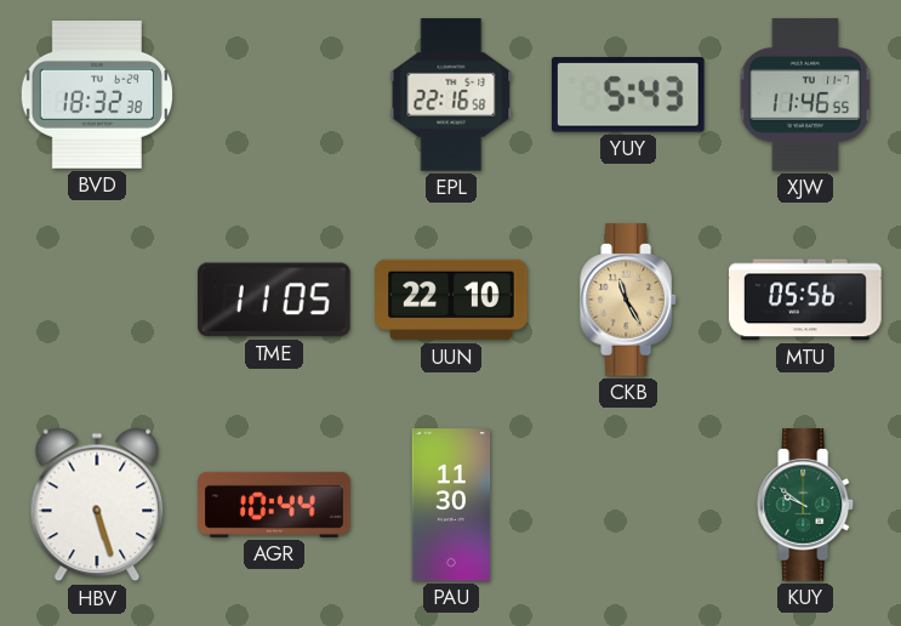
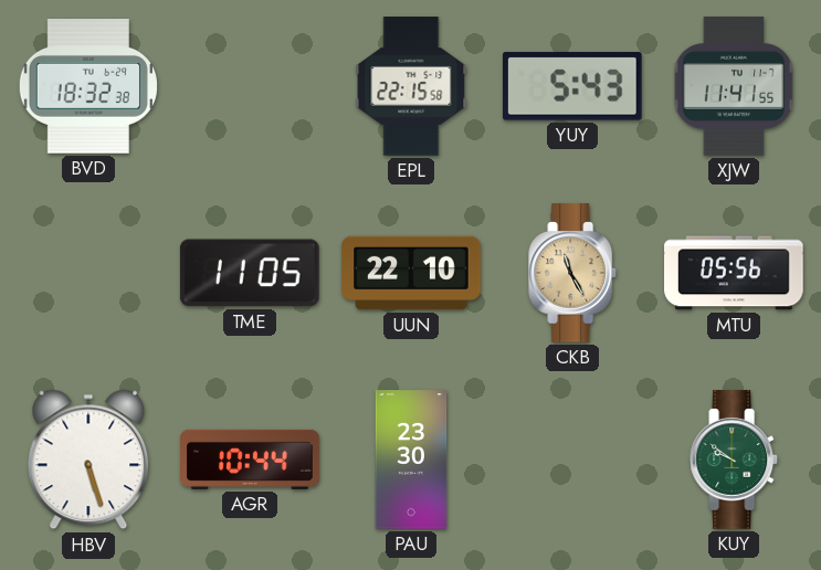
EPL: 22:16 -> 22:15 (411, 86)
XJW: 11:46 -> 11:41 (734, 86)
PAU: 11:30 -> 23:30 (411, 460)
